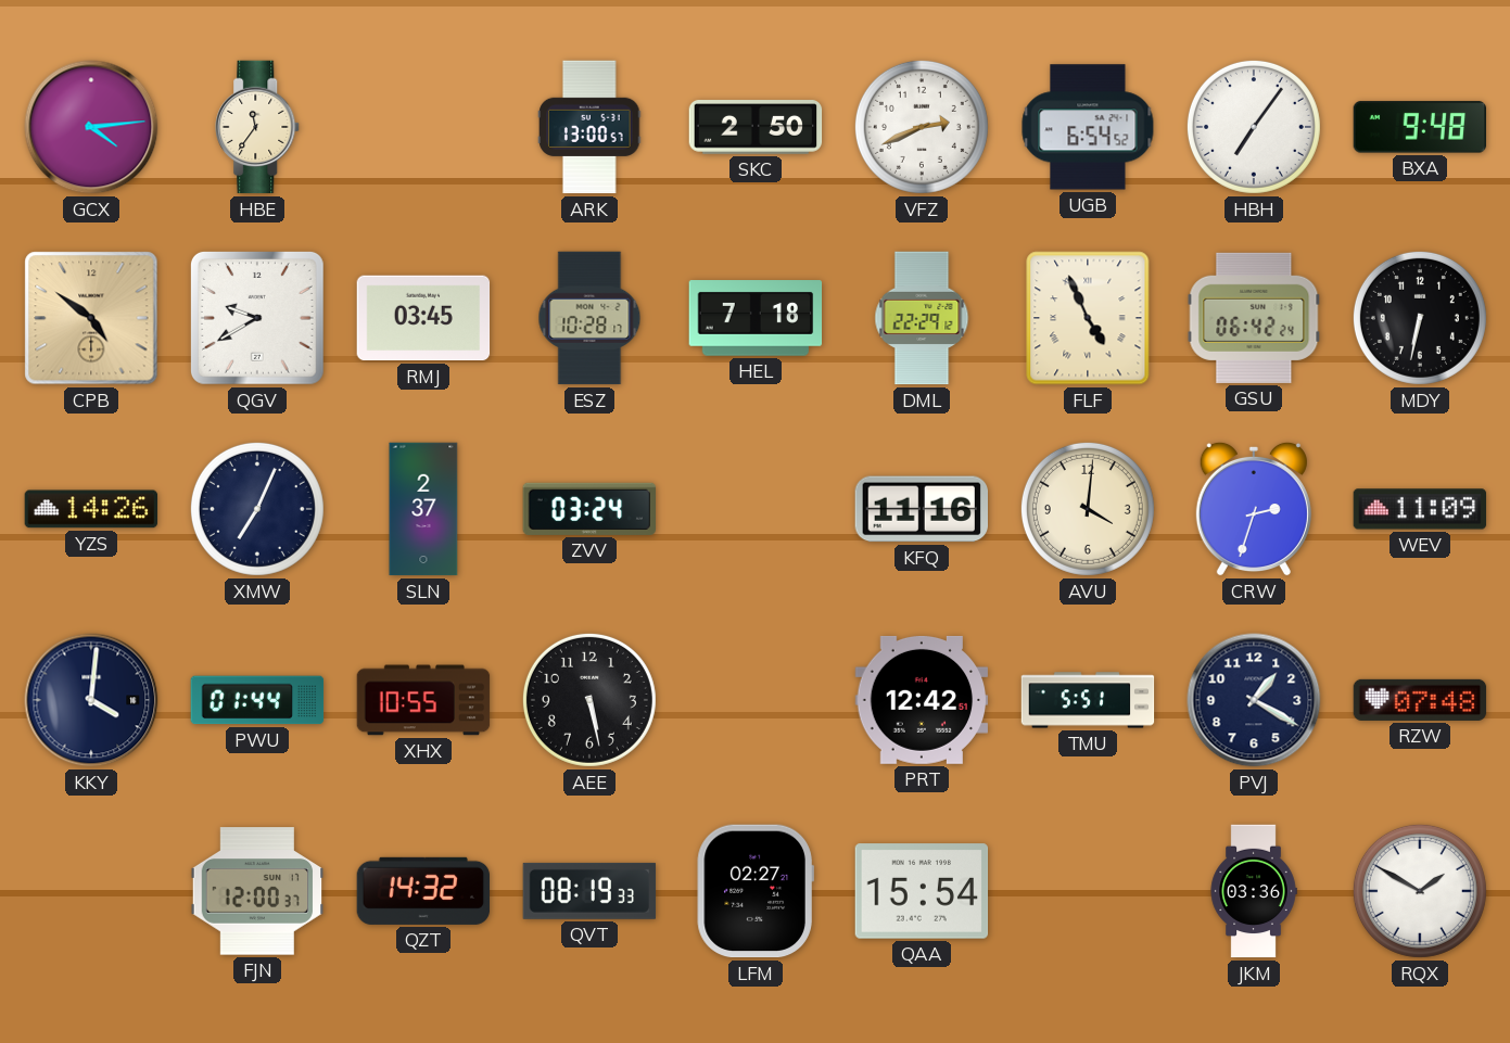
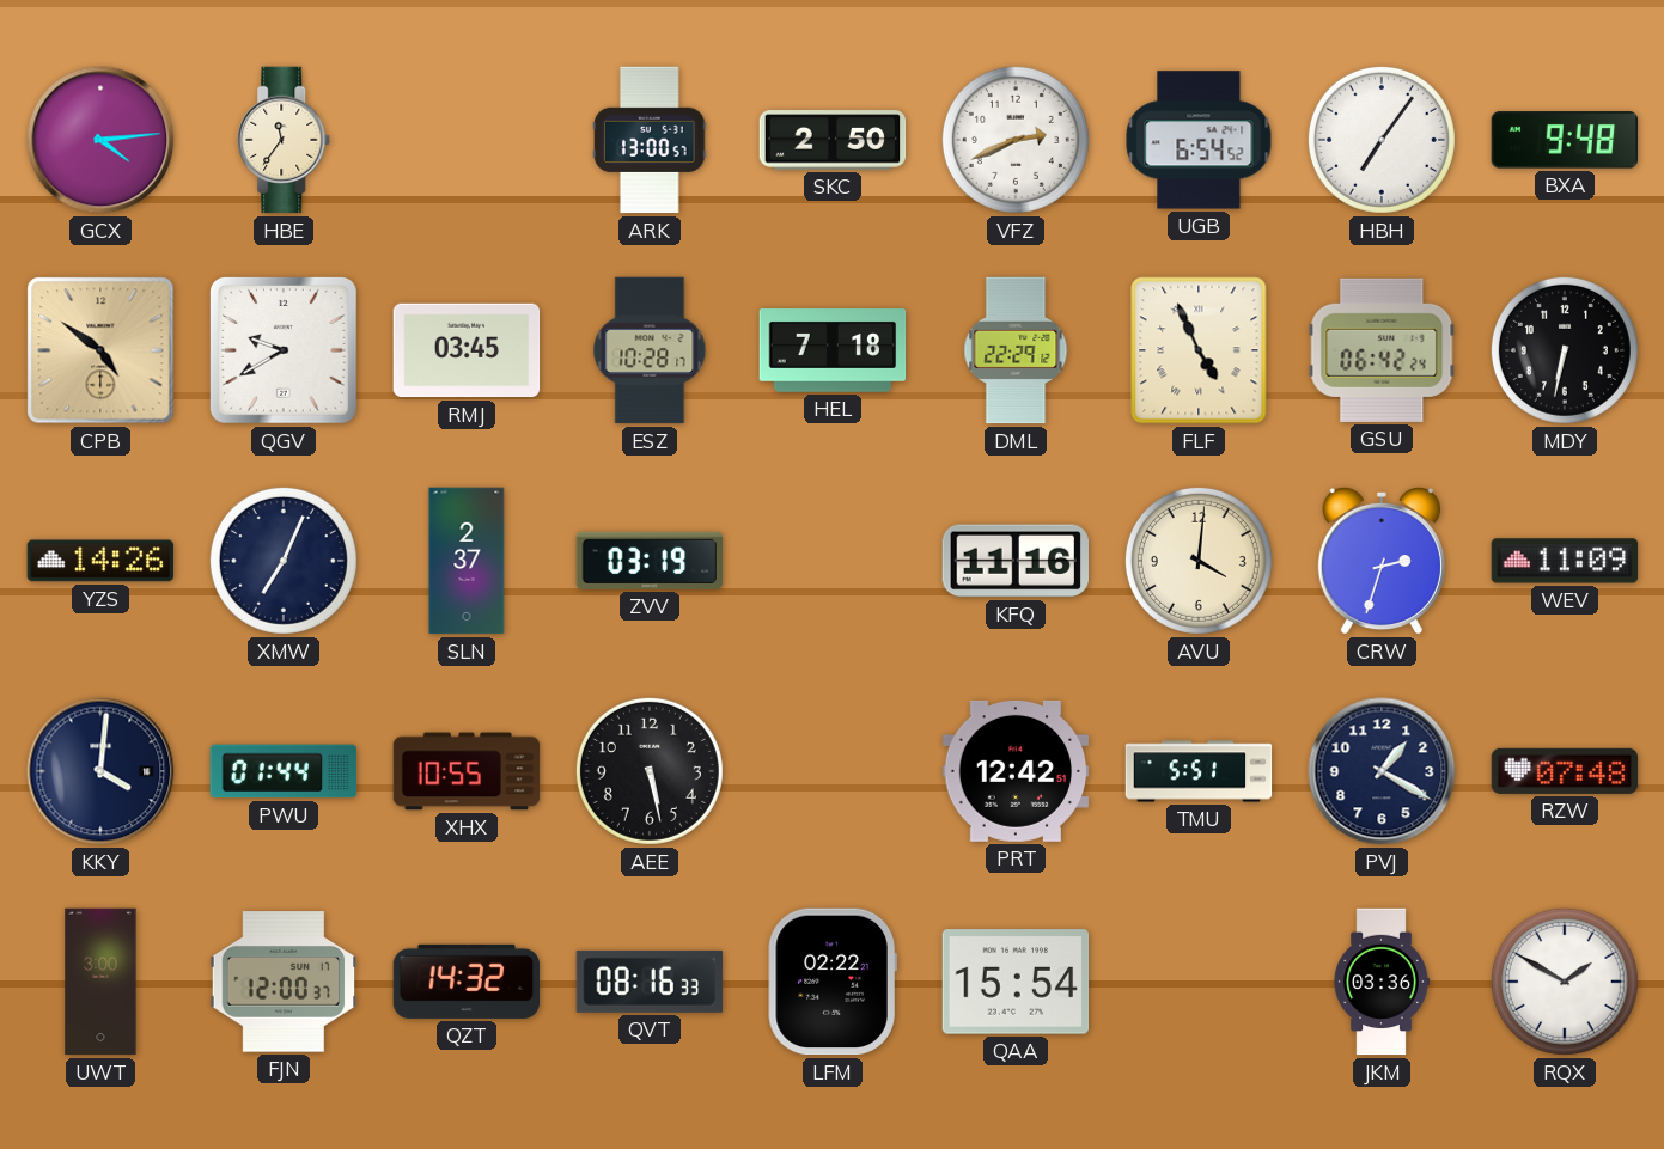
ZVV: 03:24 -> 03:19 (650, 561)
UWT: none -> 3:00 (100, 982)
QVT: 08:19 -> 08:16 (650, 982)
LFM: 02:27 -> 02:22 (833, 982)
